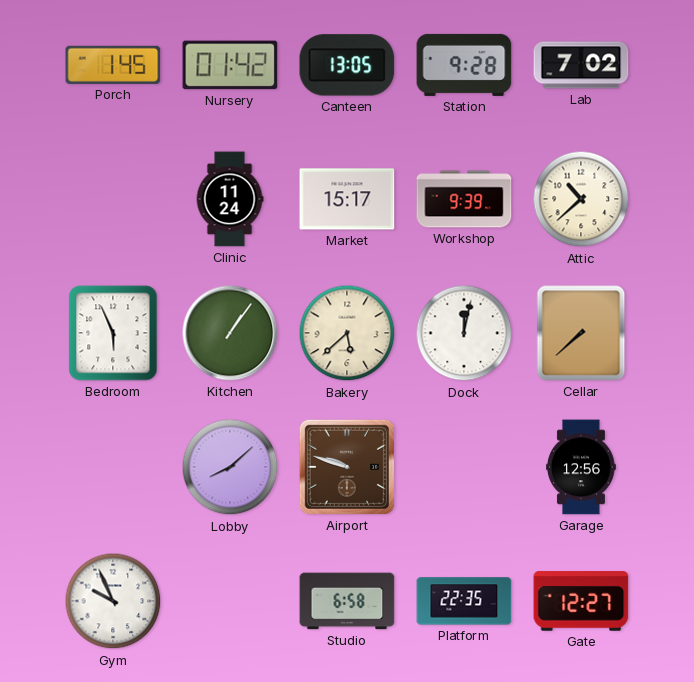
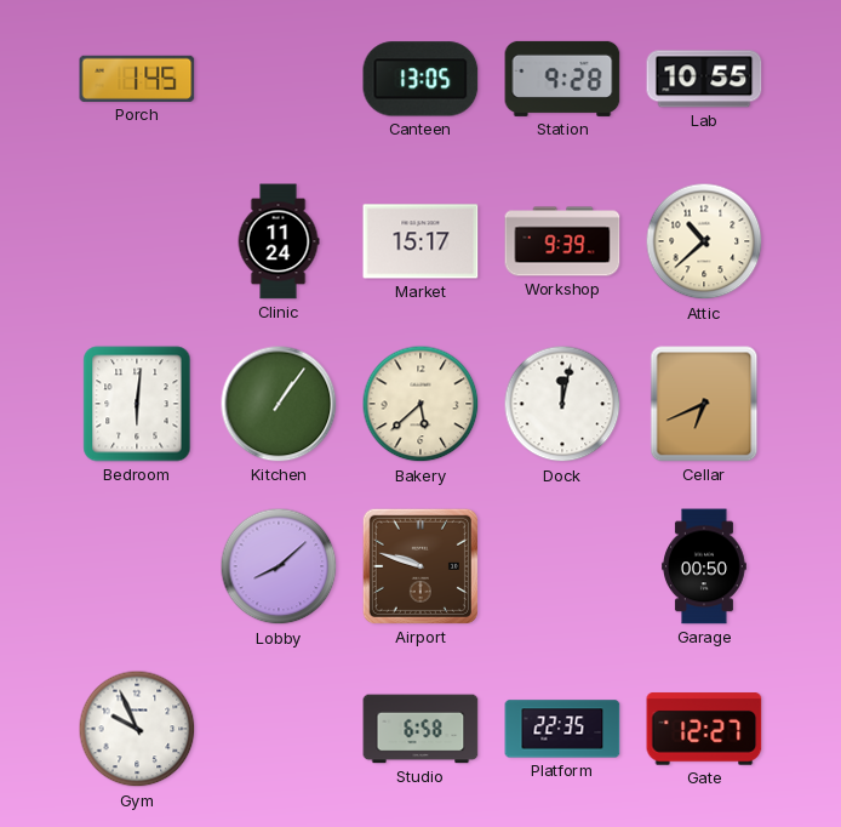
Nursery: 01:42 -> none (230, 65)
Lab: 7:02 -> 10:55 (704, 79)
Bedroom: 5:56 -> 6:01 (137, 404)
Cellar: 7:38 -> 6:41 (704, 404)
Garage: 12:56 -> 00:50 (705, 566)
